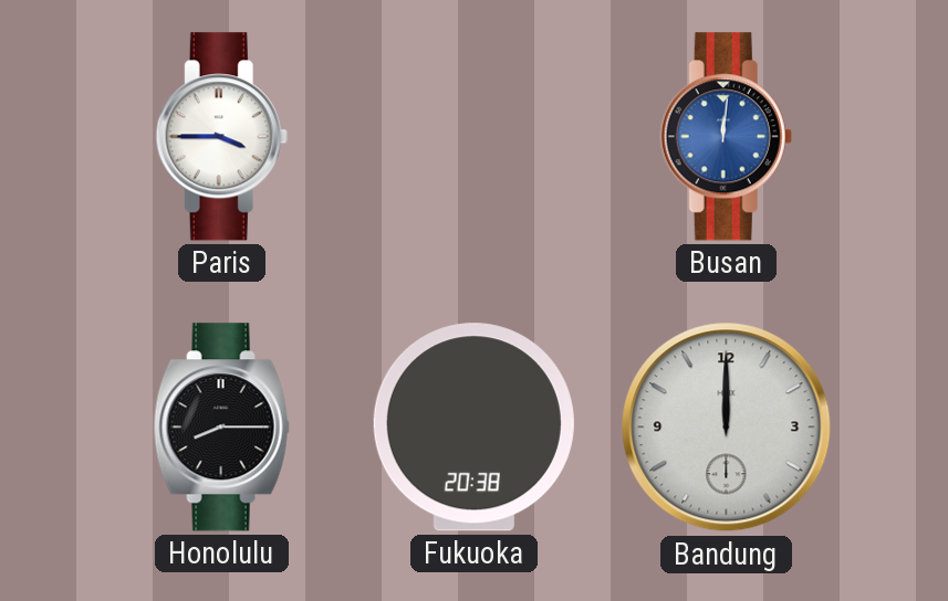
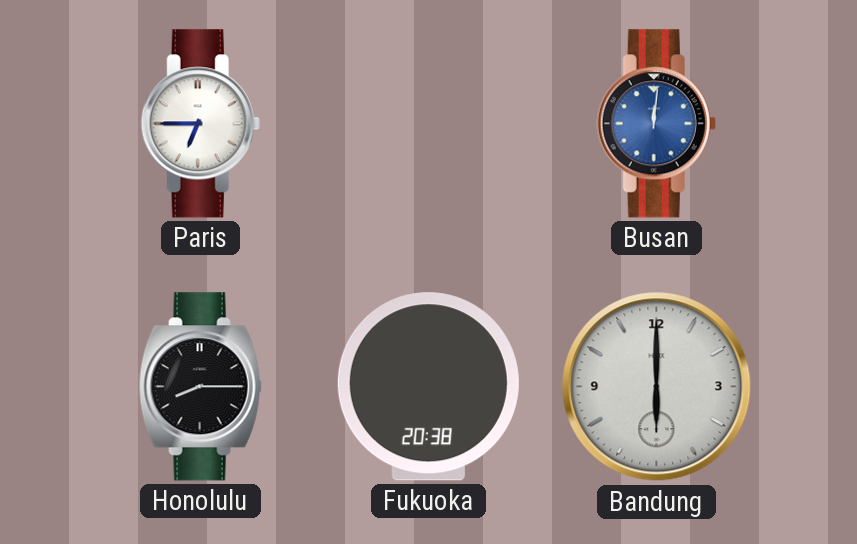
Paris: 3:45 -> 6:45 (200, 124)
Bandung: 12:00 -> 6:00 (657, 387)
